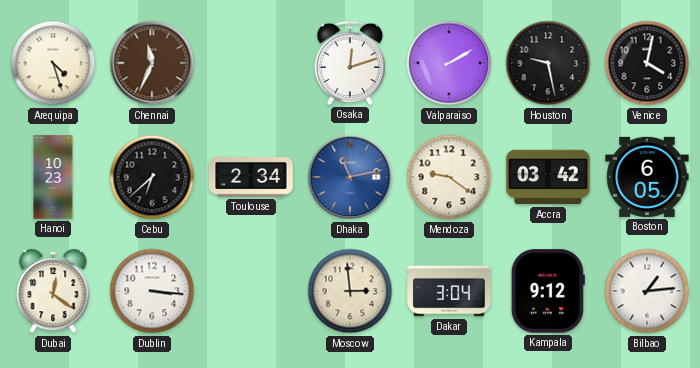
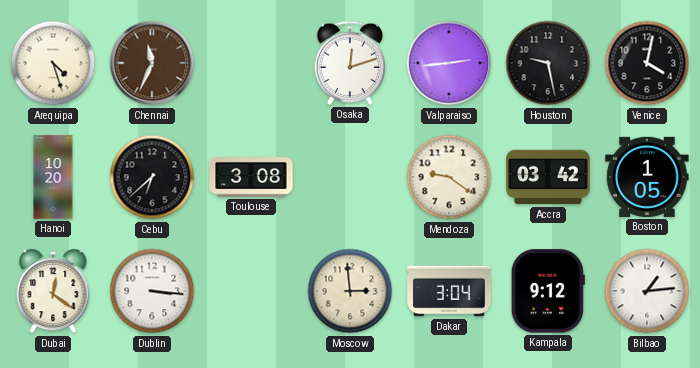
Valparaiso: 2:10 -> 2:44 (449, 63)
Hanoi: 10:23 -> 10:20 (53, 177)
Toulouse: 2:34 -> 3:08 (251, 177)
Dhaka: 11:13 -> none (350, 177)
Boston: 6:05 -> 1:05 (647, 177)
